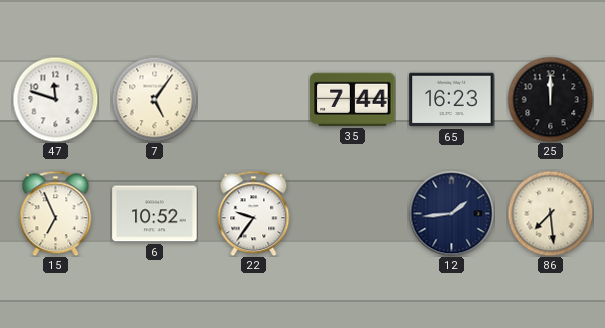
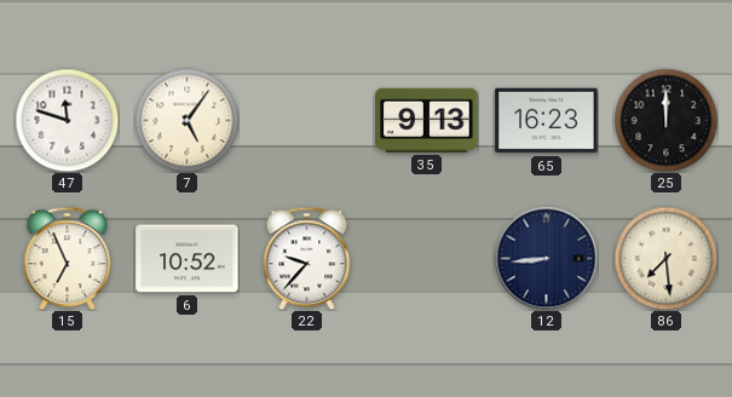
35: 7:44 -> 9:13 (427, 120)
22: 9:36 -> 9:37 (307, 258)
12: 1:44 -> 8:44 (546, 258)
